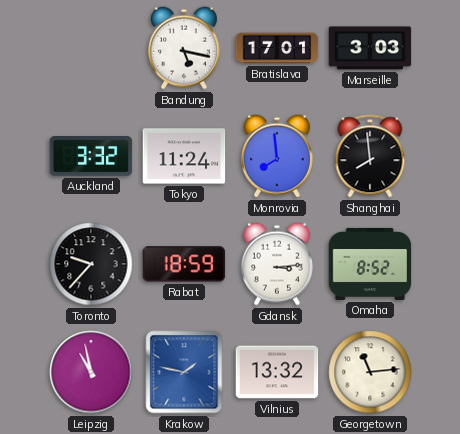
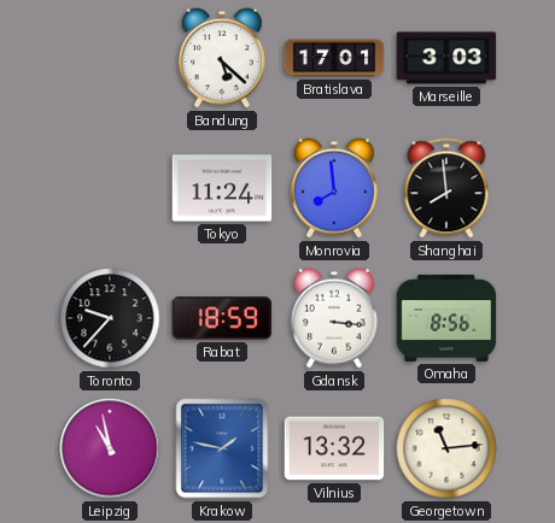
Bandung: 5:17 -> 5:22 (222, 58)
Auckland: 3:32 -> none (91, 157)
Gdansk: 3:14 -> 3:16 (334, 318)
Omaha: 8:52 -> 8:56 (446, 318)
